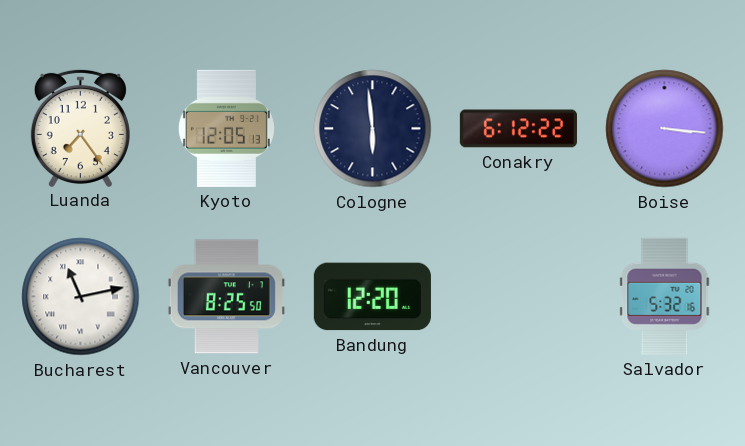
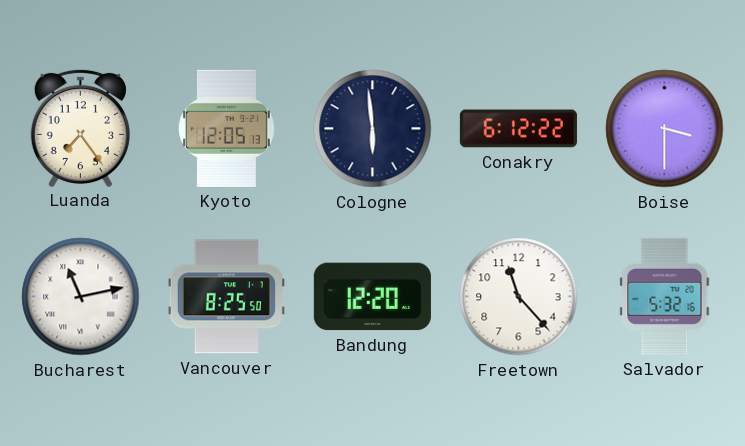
Boise: 3:16 -> 3:30 (665, 129)
Freetown: none -> 11:23 (519, 297)
